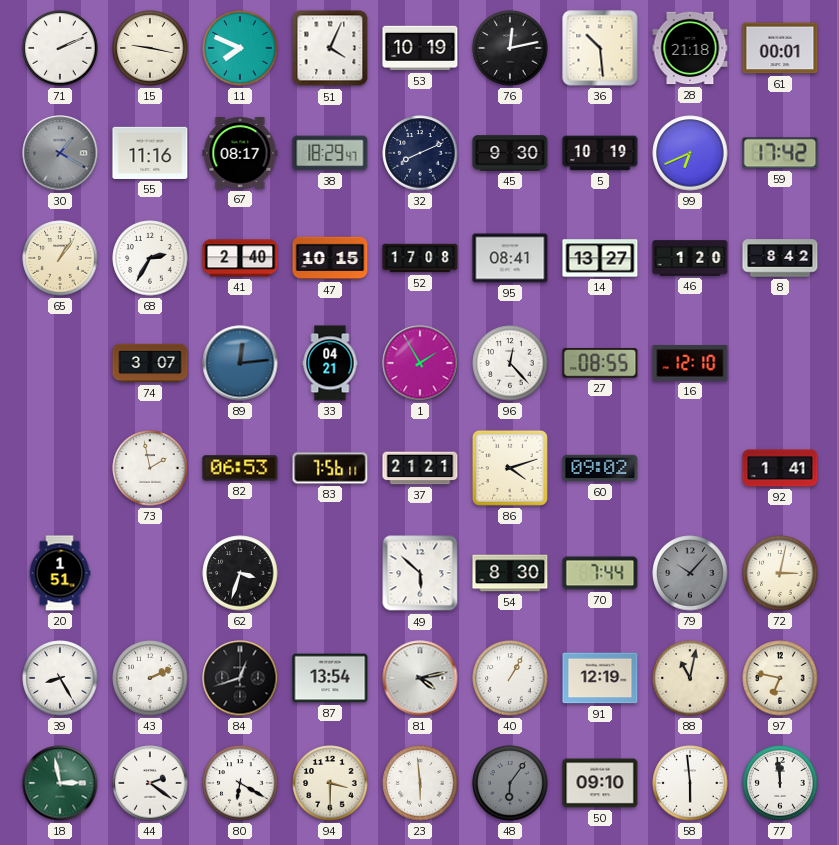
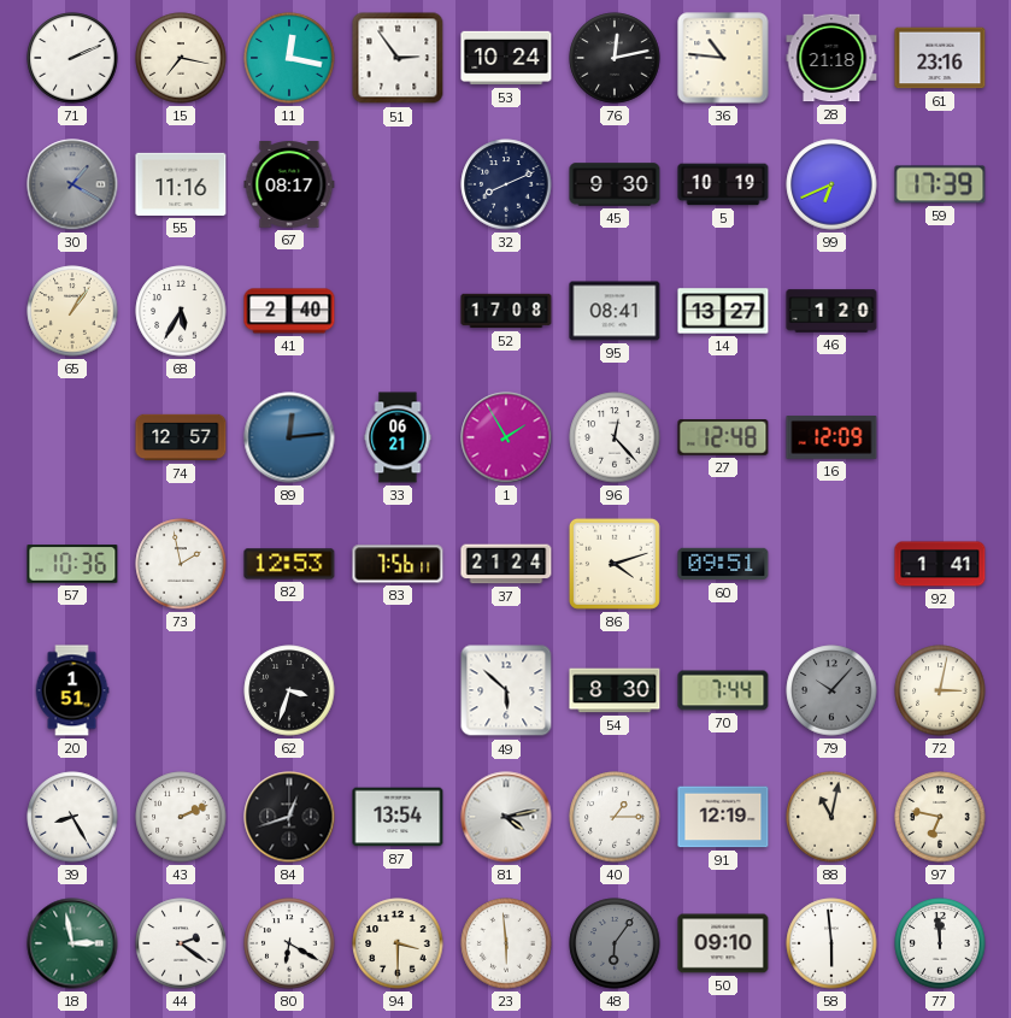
15: 9:17 -> 7:17 (181, 58)
11: 7:49 -> 12:17 (289, 58)
51: 4:04 -> 2:54 (398, 58)
53: 10:19 -> 10:24 (506, 58)
36: 10:29 -> 10:46 (723, 58)
61: 00:01 -> 23:16 (940, 58)
38: 18:29 -> none (330, 153)
59: 17:42 -> 17:39 (940, 184)
68: 2:35 -> 5:35 (181, 311)
47: 10:15 -> none (330, 258)
8: 8:42 -> none (780, 258)
74: 3:07 -> 12:57 (181, 437)
33: 04:21 -> 06:21 (398, 437)
27: 08:55 -> 12:48 (723, 437)
16: 12:10 -> 12:09 (831, 437)
57: none -> 10:36 (72, 564)
82: 06:53 -> 12:53 (289, 564)
37: 21:21 -> 21:24 (506, 564)
60: 09:02 -> 09:51 (723, 564)
40: 1:05 -> 1:15 (615, 817)
